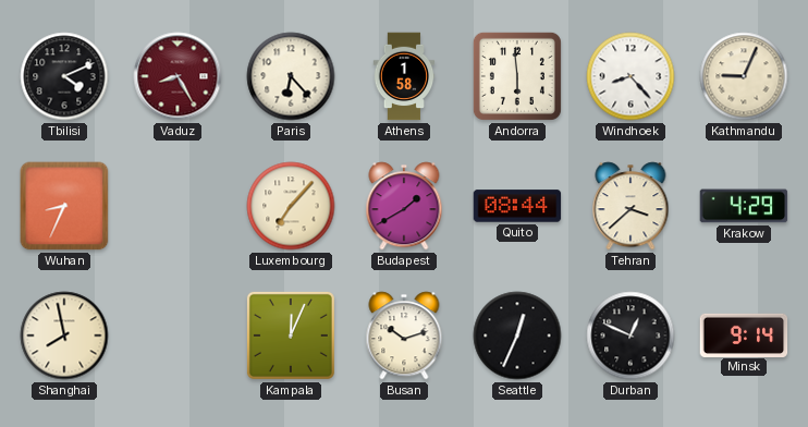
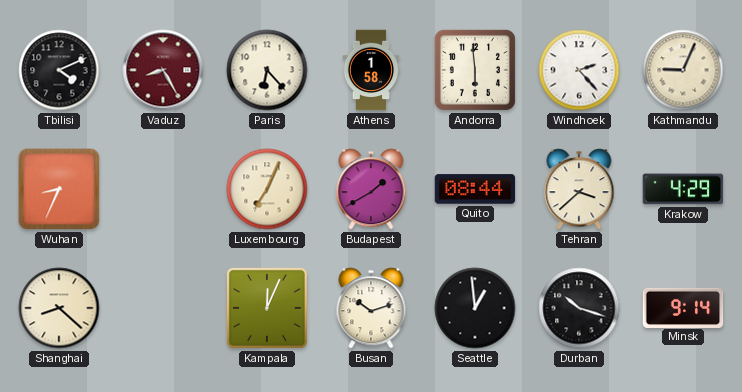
Windhoek: 8:23 -> 2:23 (579, 70)
Luxembourg: 7:07 -> 7:04 (267, 189)
Shanghai: 7:58 -> 8:22 (59, 308)
Seattle: 12:34 -> 12:59 (475, 308)
Durban: 12:49 -> 10:18 (579, 308)
